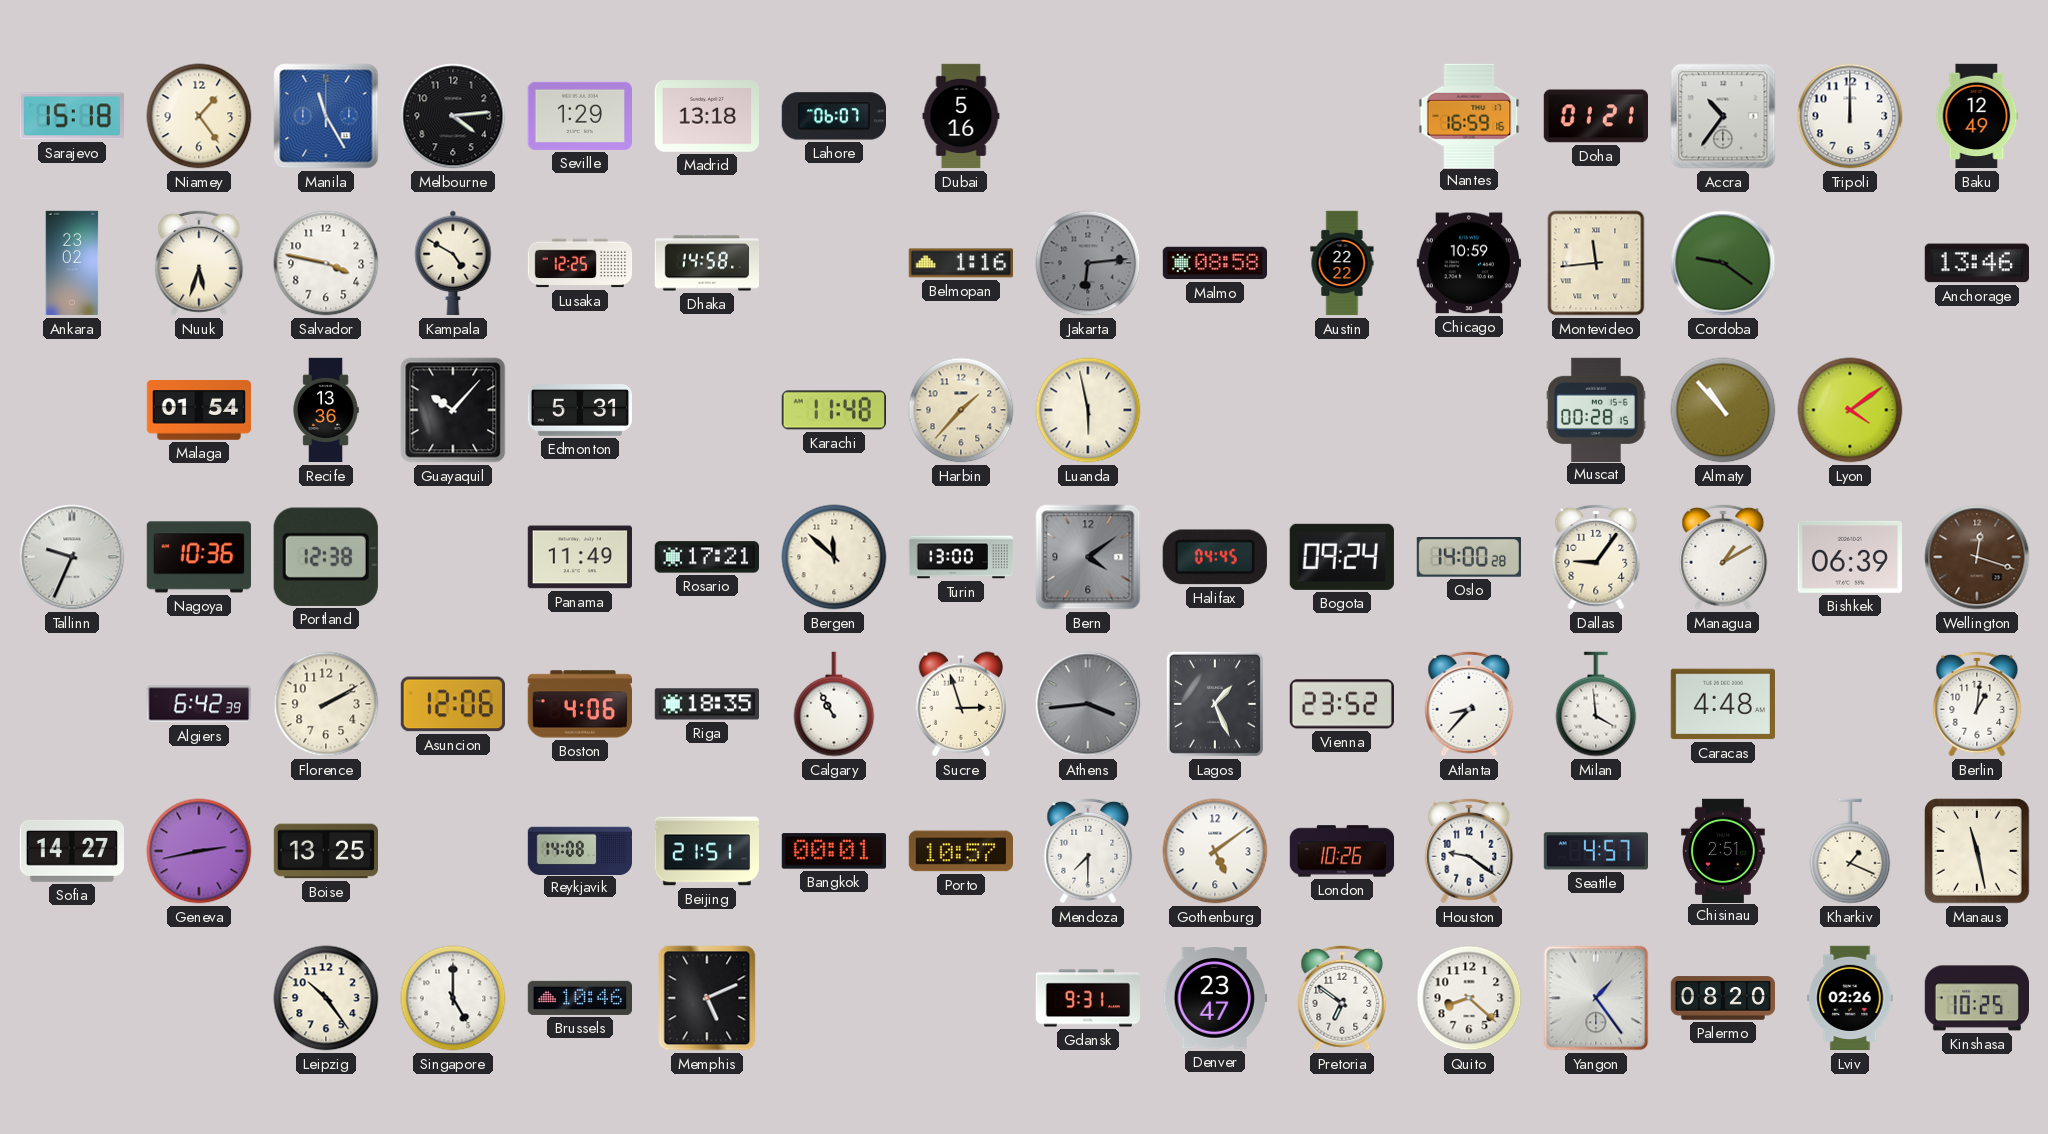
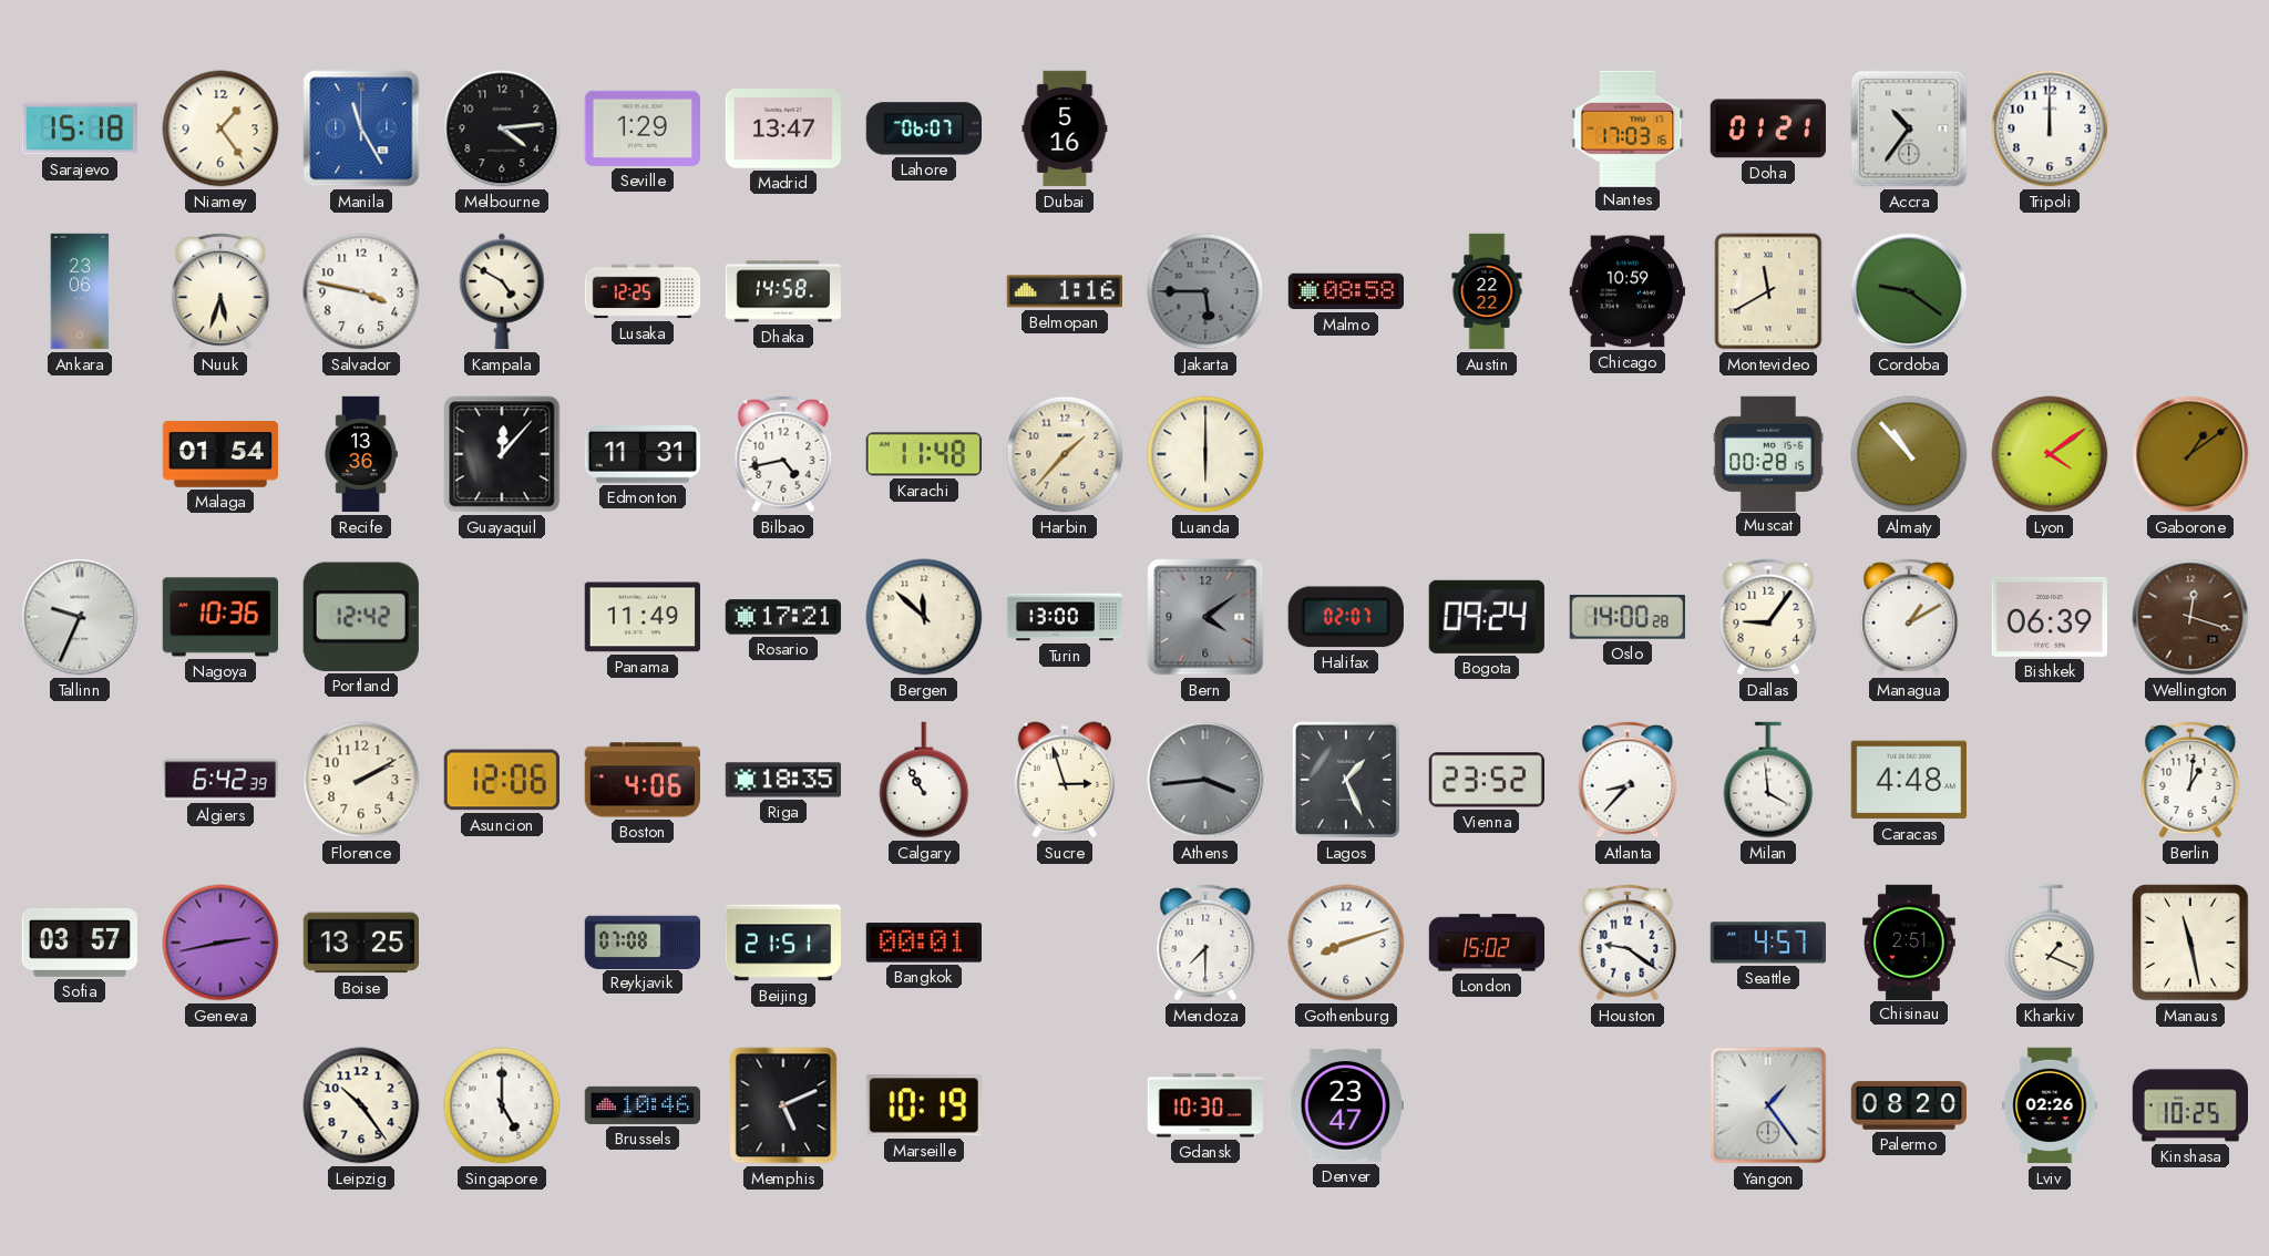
Madrid: 13:18 -> 13:47 (782, 130)
Nantes: 16:59 -> 17:03 (1628, 127)
Baku: 12:49 -> none (1977, 116)
Ankara: 23:02 -> 23:06 (80, 291)
Jakarta: 6:14 -> 5:45 (1205, 291)
Montevideo: 11:44 -> 11:40 (1768, 291)
Anchorage: 13:46 -> none (1977, 263)
Guayaquil: 10:07 -> 12:07 (502, 454)
Edmonton: 5:31 -> 11:31 (641, 455)
Bilbao: none -> 4:43 (783, 454)
Luanda: 5:58 -> 6:00 (1205, 454)
Gaborone: none -> 1:09 (2190, 454)
Portland: 12:38 -> 12:42 (361, 617)
Halifax: 04:45 -> 02:07 (1346, 617)
Sofia: 14:27 -> 03:57 (79, 943)
Reykjavik: 14:08 -> 07:08 (641, 941)
Porto: 10:57 -> none (960, 851)
Gothenburg: 5:09 -> 8:12 (1346, 943)
London: 10:26 -> 15:02 (1487, 943)
Marseille: none -> 10:19 (924, 1105)
Gdansk: 9:31 -> 10:30 (1205, 1105)
Pretoria: 6:51 -> none (1342, 998)
Quito: 8:22 -> none (1469, 998)
